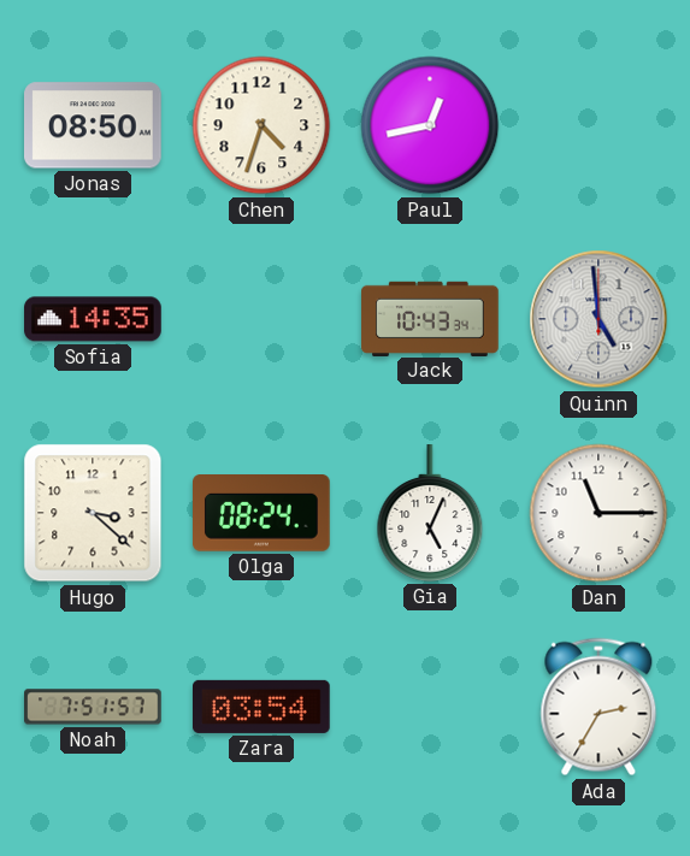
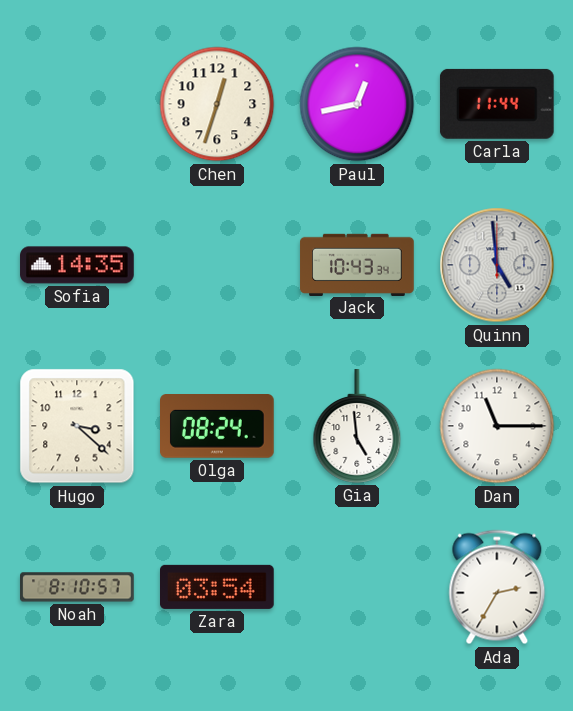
Jonas: 08:50 -> none (94, 125)
Chen: 4:33 -> 12:33 (217, 104)
Carla: none -> 11:44 (497, 104)
Gia: 5:04 -> 4:59 (357, 426)
Noah: 7:51 -> 8:10 (77, 587)
